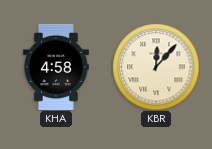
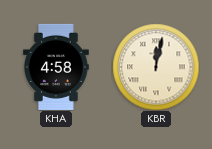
KBR: 12:07 -> 12:02 (156, 67)
